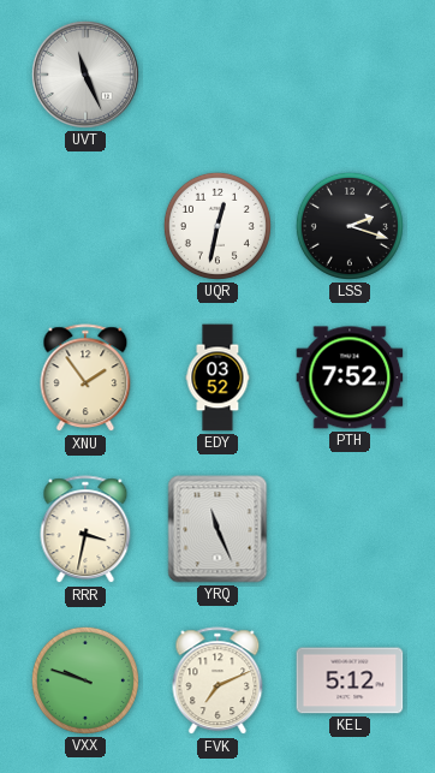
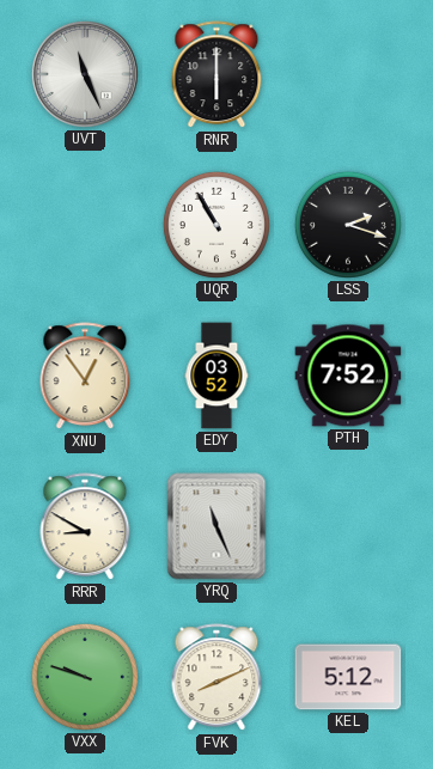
RNR: none -> 6:00 (216, 75)
UQR: 12:32 -> 10:55 (216, 225)
XNU: 1:54 -> 12:54 (85, 377)
RRR: 3:32 -> 8:50 (85, 527)
FVK: 7:11 -> 8:11 (216, 678)
